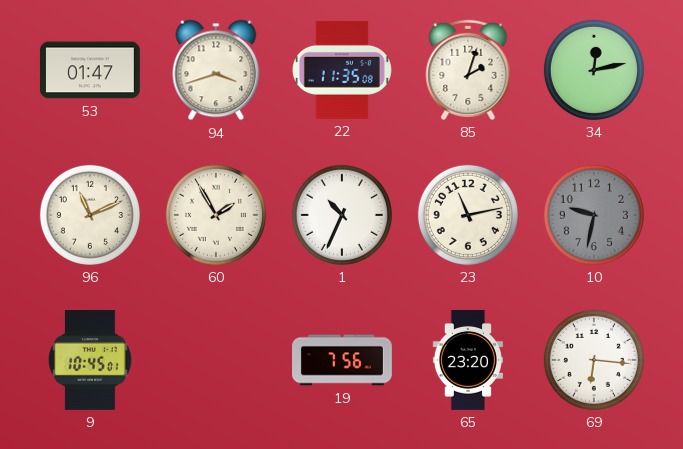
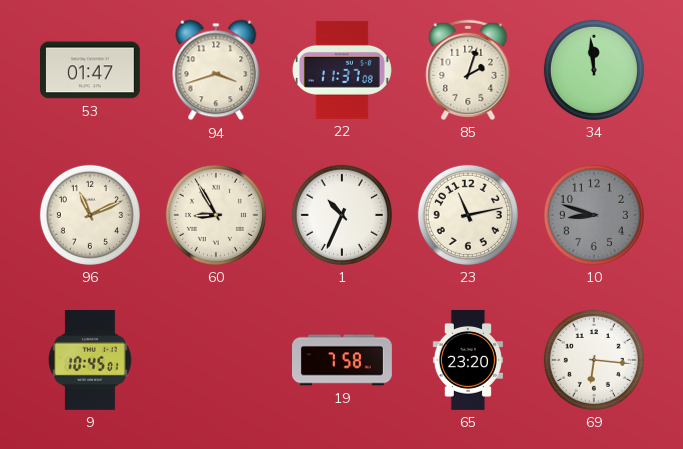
22: 11:35 -> 11:37 (342, 70)
34: 12:13 -> 11:59 (594, 70)
60: 1:55 -> 8:55 (216, 215)
10: 9:32 -> 8:48 (594, 215)
19: 7:56 -> 7:58 (343, 360)
